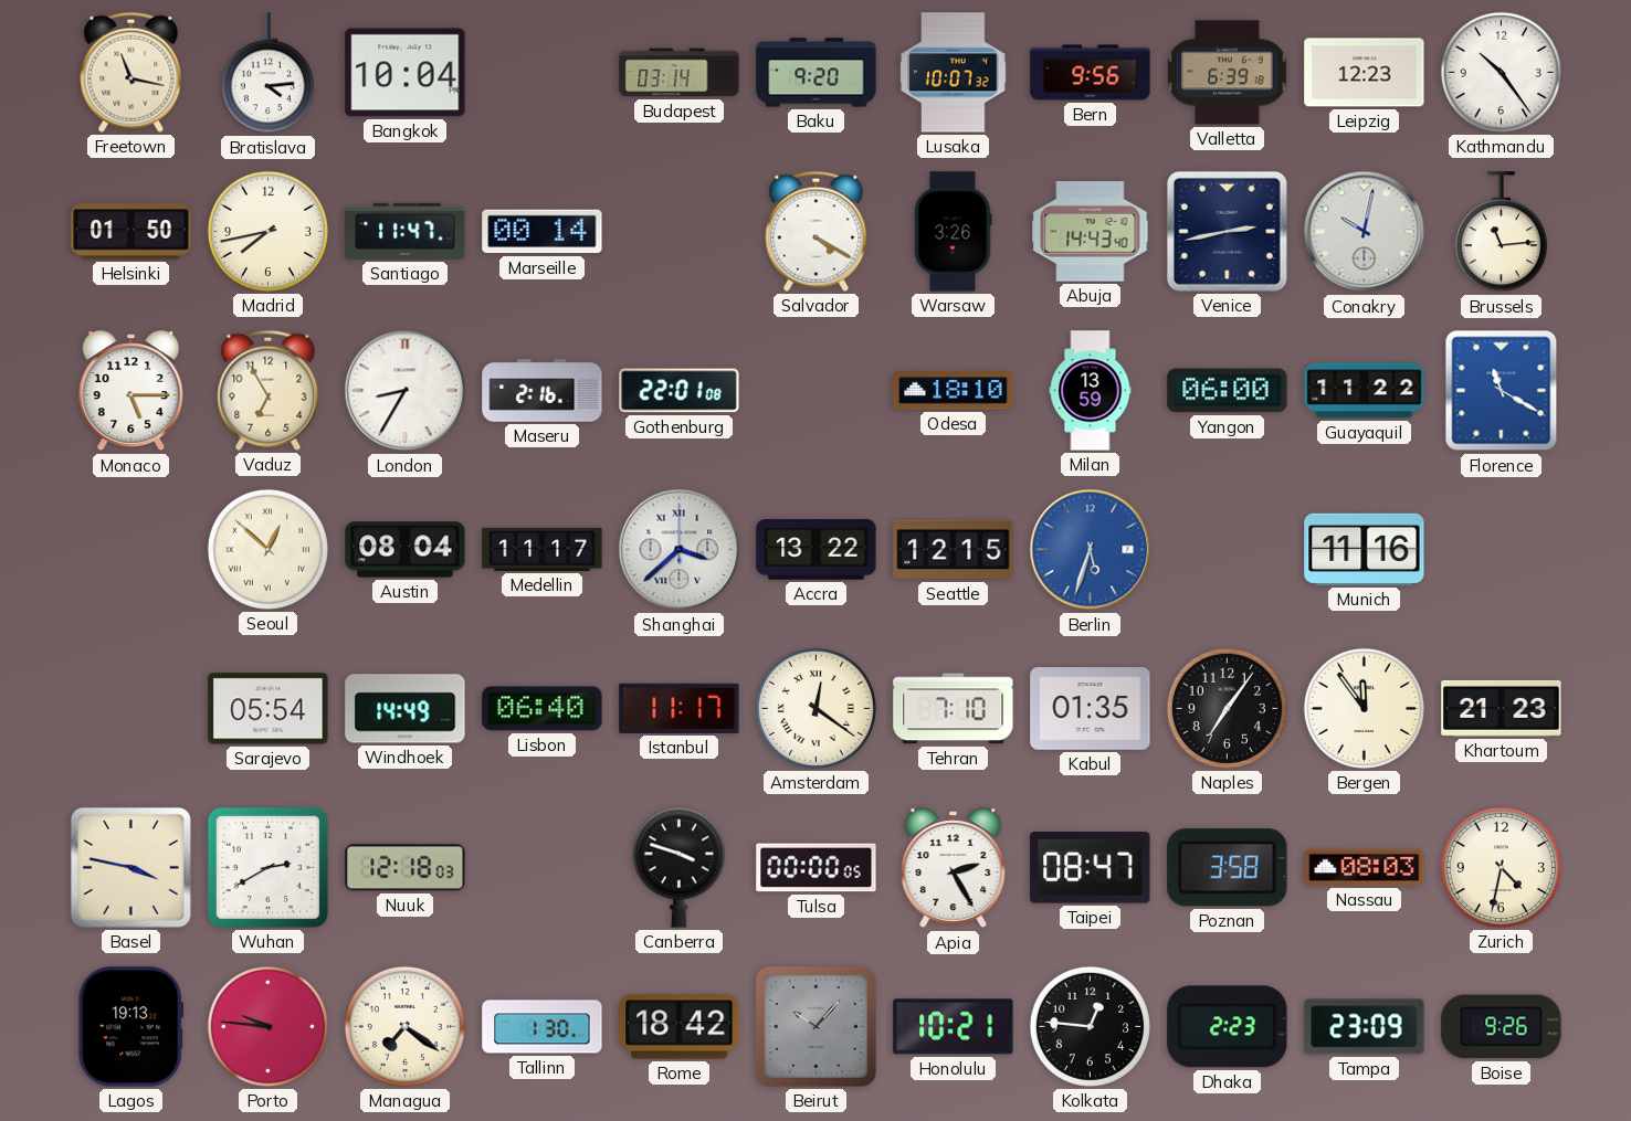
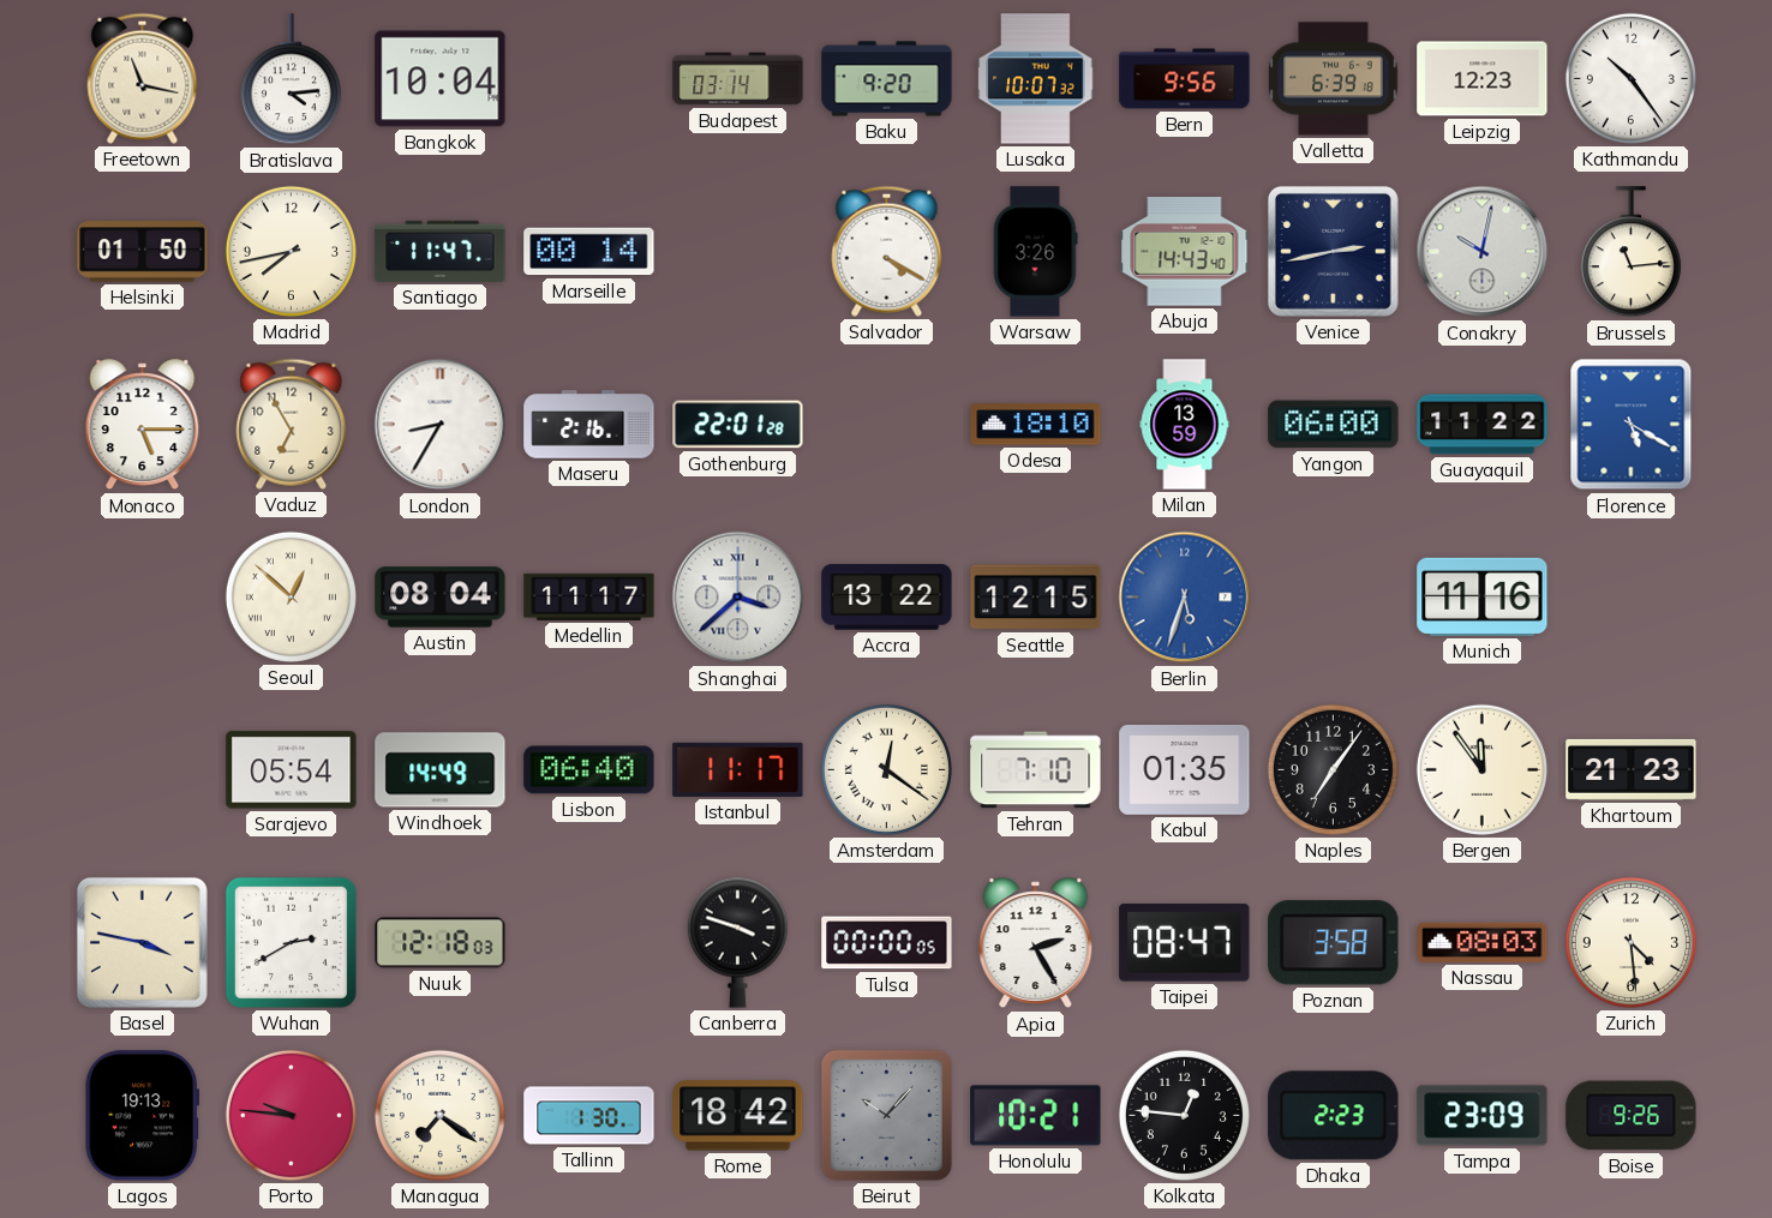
Gothenburg: 22:01:08 -> 22:01:28 (738, 425)
Florence: 11:20 -> 5:20 (1632, 425)
Zurich: 4:32 -> 4:29 (1630, 942)
